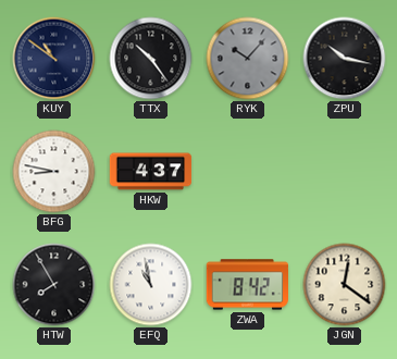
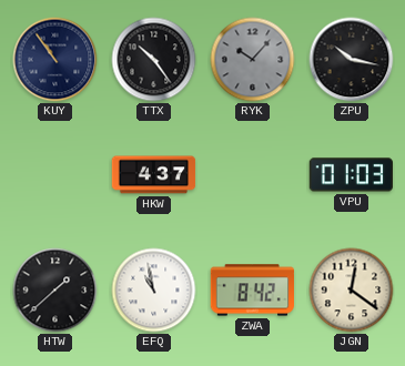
KUY: 10:51 -> 10:54 (55, 60)
BFG: 8:47 -> none (54, 172)
VPU: none -> 01:03 (351, 175)
HTW: 7:55 -> 1:38 (55, 291)
